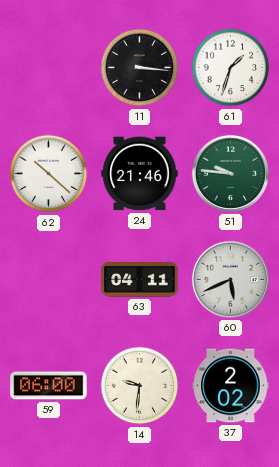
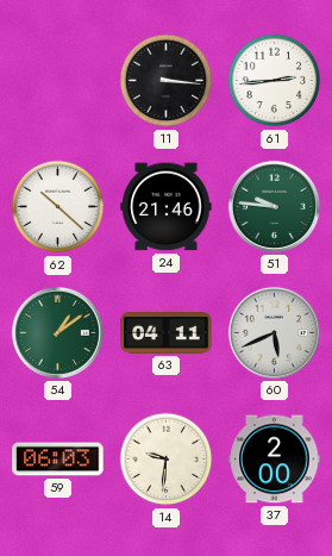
61: 1:33 -> 2:44 (275, 81)
54: none -> 1:09 (57, 332)
59: 06:00 -> 06:03 (58, 460)
37: 2:02 -> 2:00 (275, 460)
